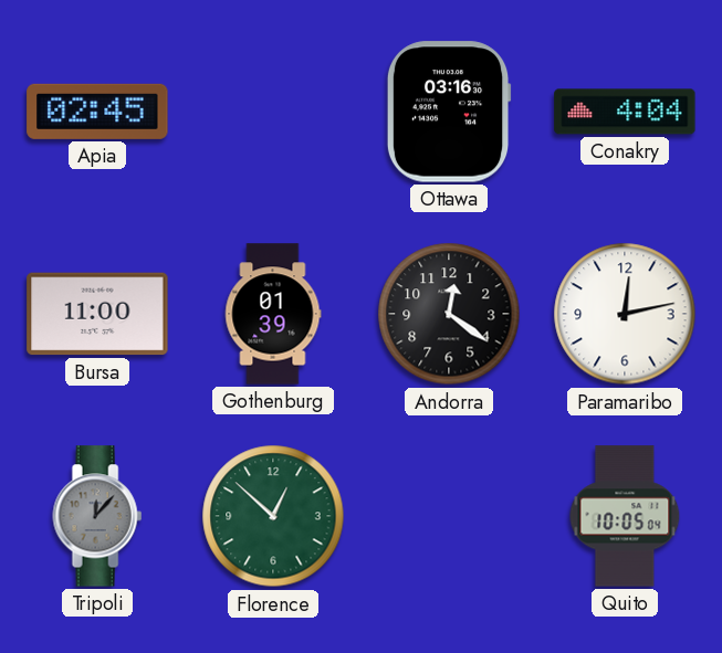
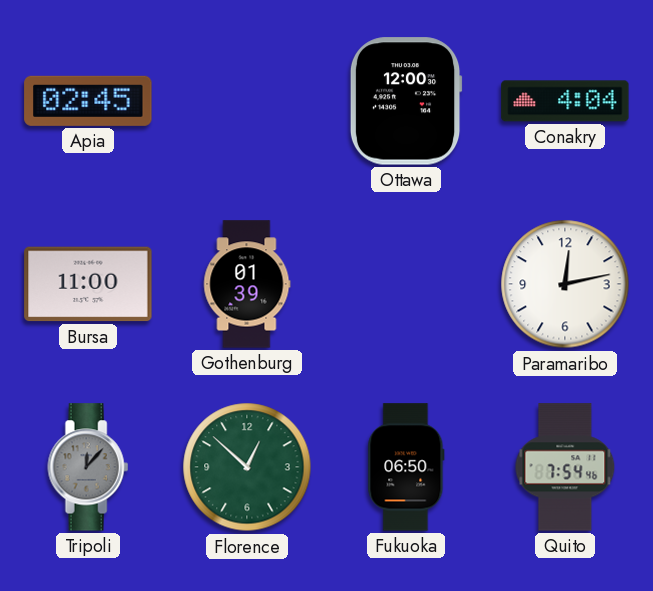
Ottawa: 03:16 -> 12:00 (406, 101)
Andorra: 12:21 -> none (449, 314)
Fukuoka: none -> 06:50 (406, 467)
Quito: 10:05 -> 7:54 (565, 467)
